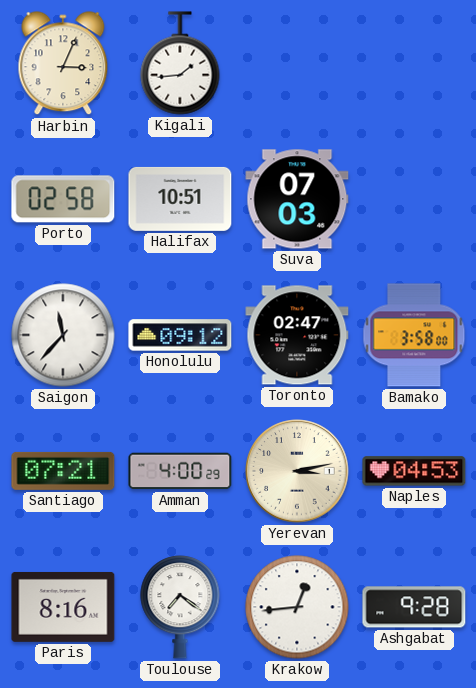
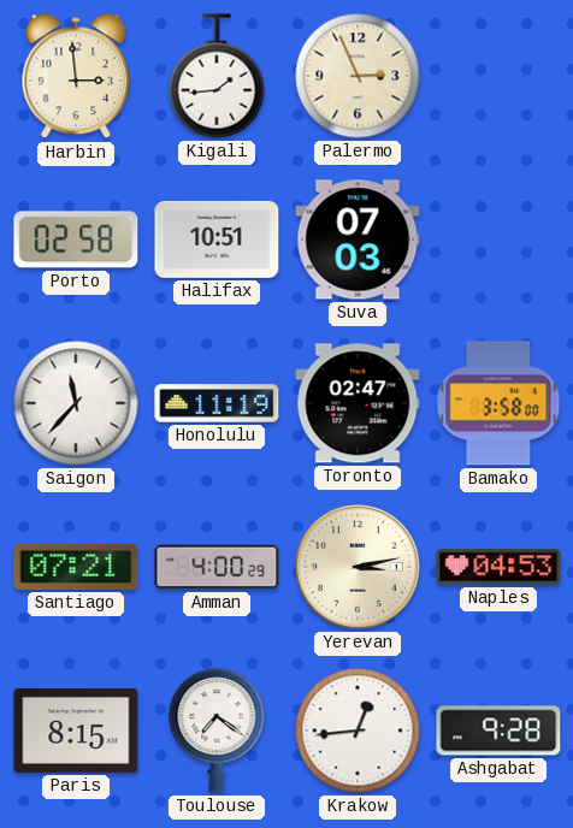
Harbin: 3:04 -> 2:59 (76, 77)
Palermo: none -> 2:56 (358, 76)
Honolulu: 09:12 -> 11:19 (217, 403)
Paris: 8:16 -> 8:15 (76, 731)
